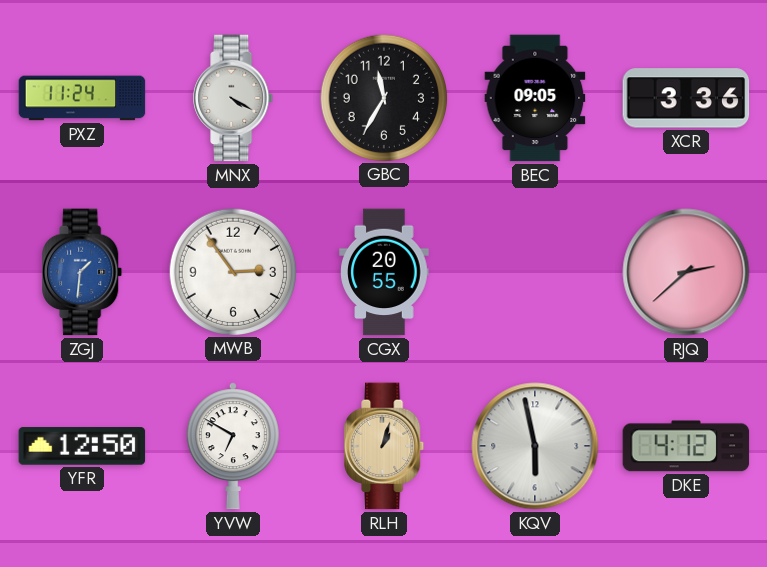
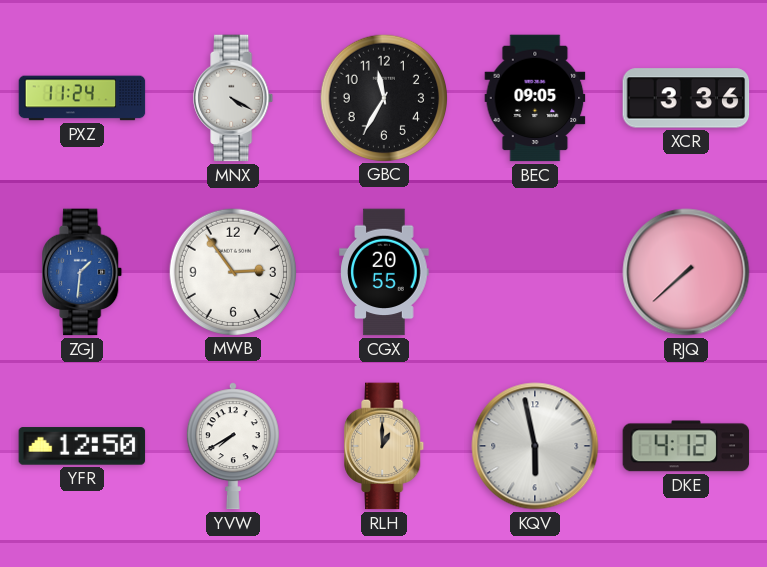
RJQ: 2:38 -> 7:38 (686, 272)
YVW: 6:50 -> 7:40 (233, 446)
RLH: 1:03 -> 1:00 (385, 446)
